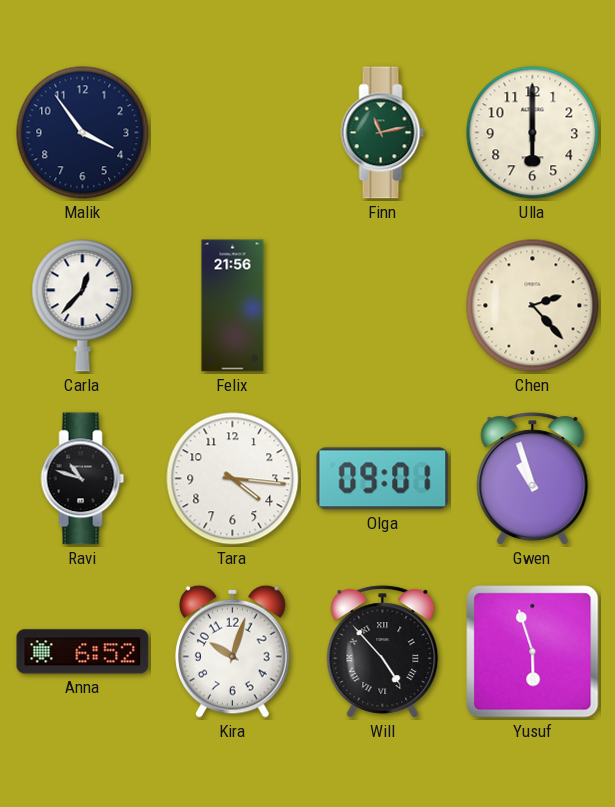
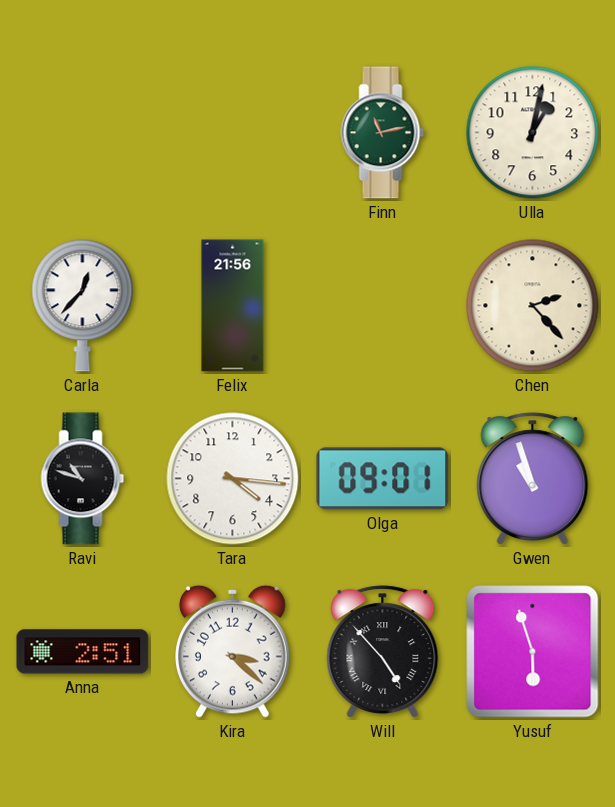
Malik: 3:54 -> none (83, 133)
Ulla: 6:00 -> 1:02 (533, 133)
Anna: 6:52 -> 2:51 (83, 652)
Kira: 10:03 -> 3:22 (233, 651)
